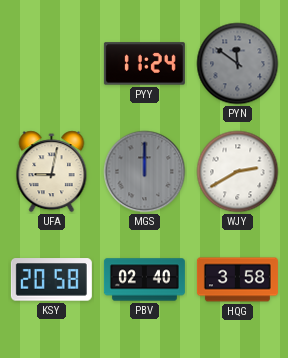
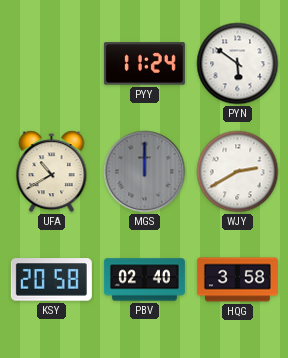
PYN: 11:51 -> 5:51 (238, 64)
PYN dial: grey -> white (238, 64)
UFA: 9:02 -> 10:40 (52, 172)
